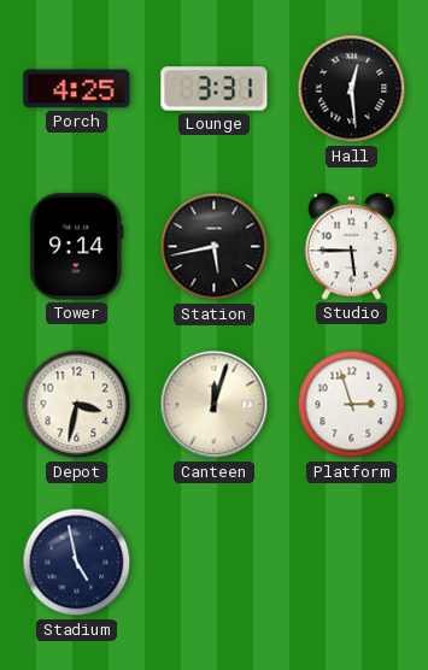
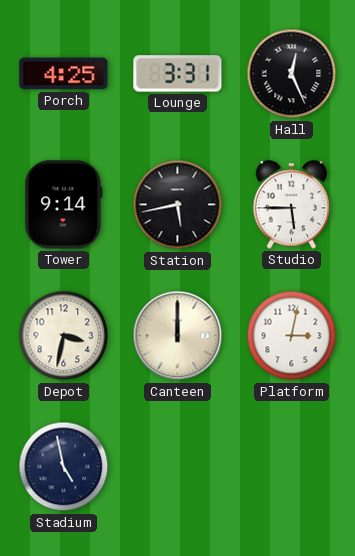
Hall: 12:29 -> 12:26 (292, 74)
Canteen: 12:03 -> 12:00 (178, 336)
Platform: 2:57 -> 3:02 (292, 336)
